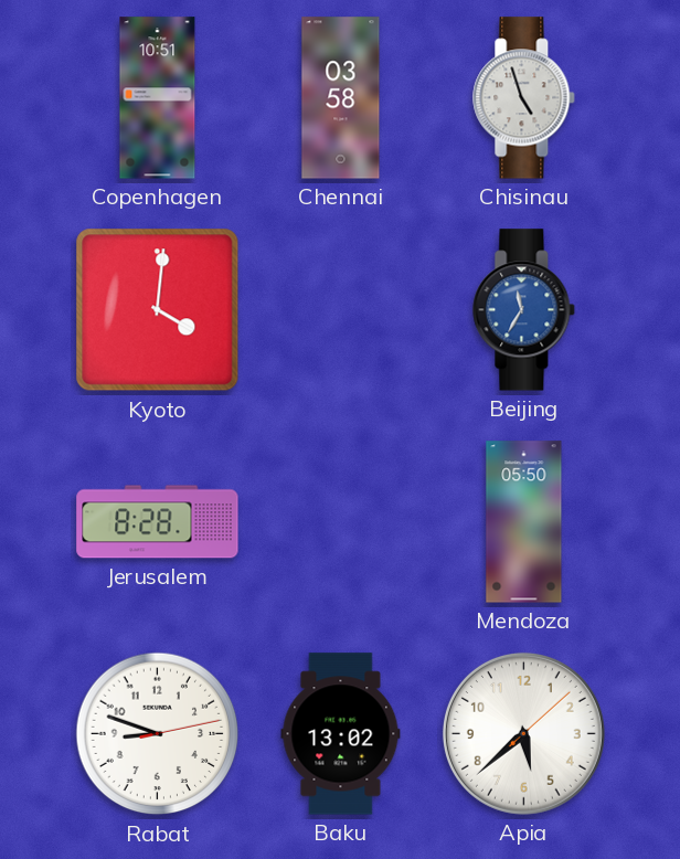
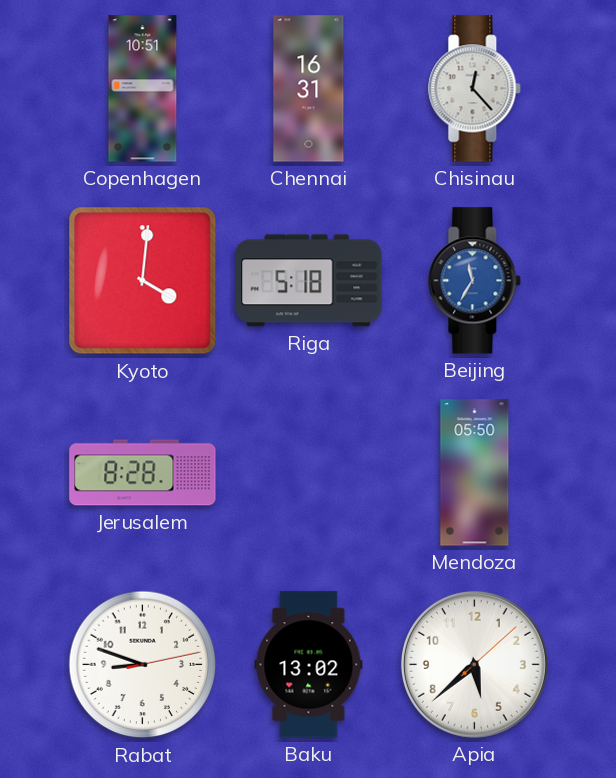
Chennai: 03:58 -> 16:31 (309, 89)
Chisinau: 4:57 -> 12:23 (475, 89)
Riga: none -> 5:18 (309, 281)
